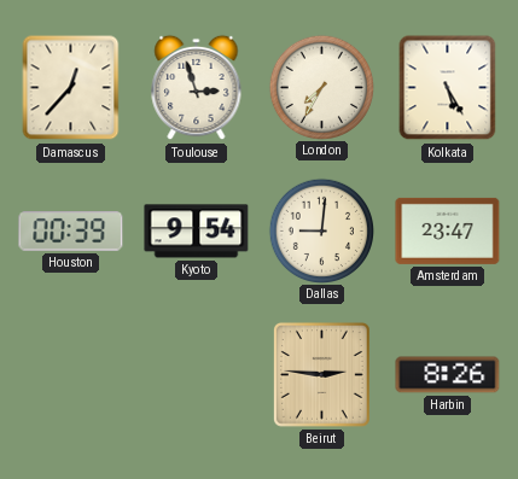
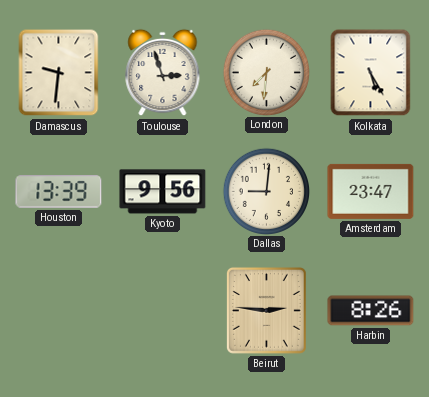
Damascus: 12:37 -> 9:31 (59, 73)
London: 7:35 -> 7:31 (266, 72)
Houston: 00:39 -> 13:39 (59, 192)
Kyoto: 9:54 -> 9:56 (163, 192)
